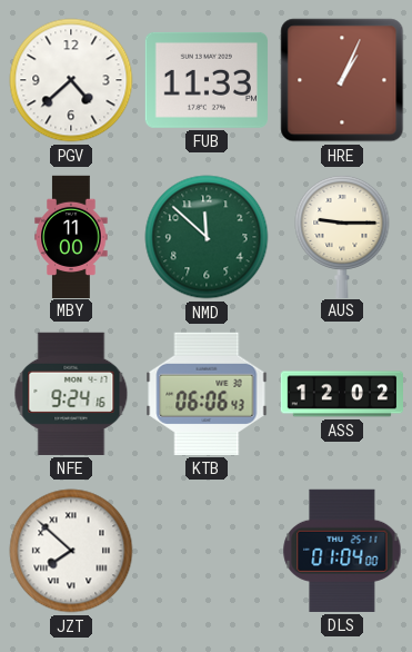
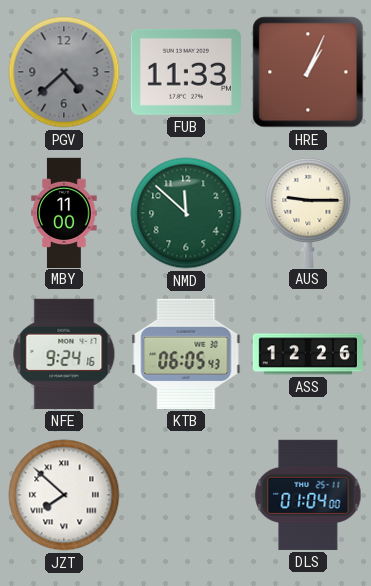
PGV dial: white -> grey (64, 72)
KTB: 06:06 -> 06:05 (186, 354)
ASS: 12:02 -> 12:26 (307, 354)
